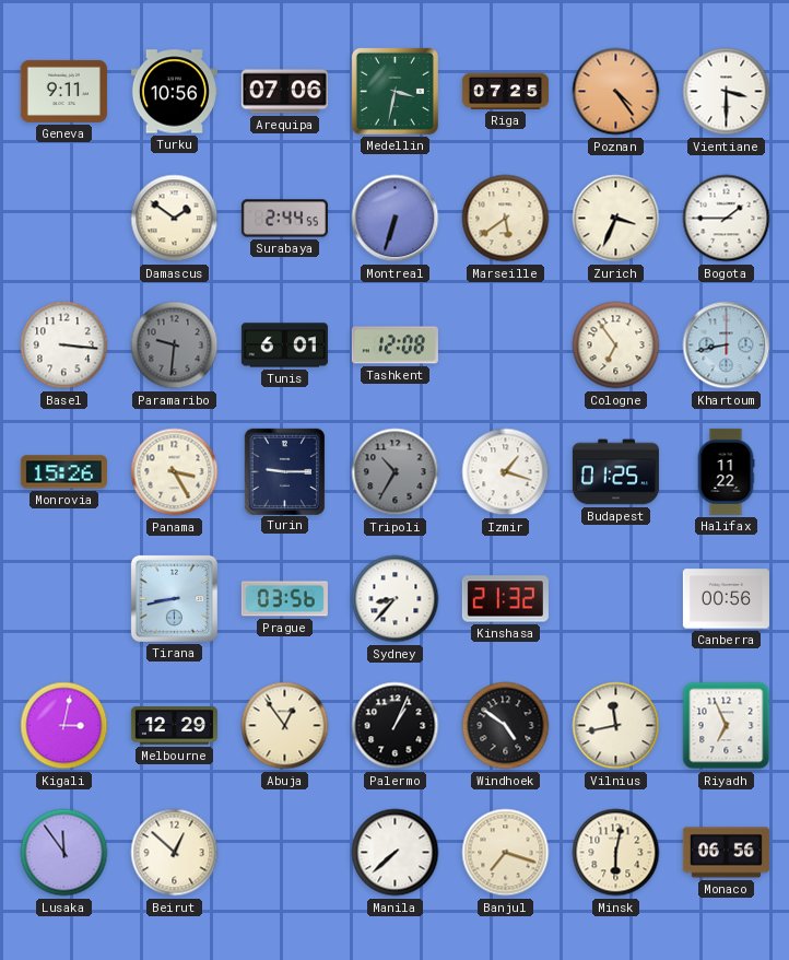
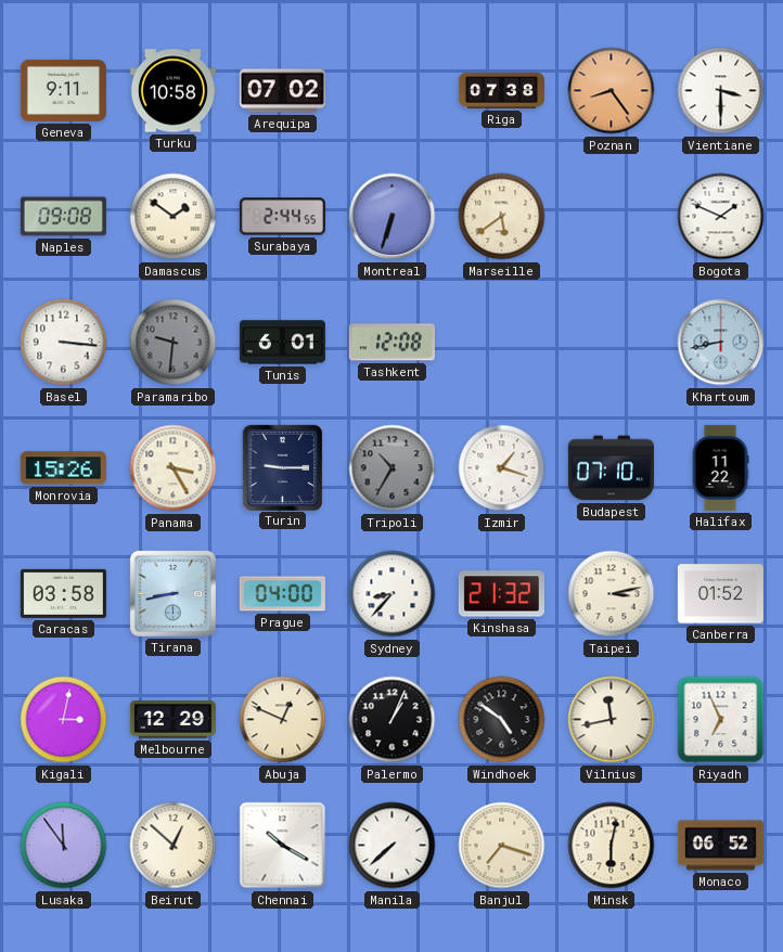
Turku: 10:56 -> 10:58 (172, 91)
Arequipa: 07:06 -> 07:02 (282, 91)
Medellin: 3:32 -> none (394, 91)
Riga: 07:25 -> 07:38 (501, 90)
Poznan: 4:24 -> 8:24 (612, 91)
Naples: none -> 09:08 (63, 217)
Zurich: 3:34 -> none (616, 219)
Bogota: 1:45 -> 1:49 (721, 217)
Cologne: 6:54 -> none (616, 346)
Budapest: 01:25 -> 07:10 (611, 468)
Caracas: none -> 03:58 (63, 593)
Prague: 03:56 -> 04:00 (282, 594)
Taipei: none -> 3:13 (612, 594)
Canberra: 00:56 -> 01:52 (720, 594)
Abuja: 12:54 -> 12:49 (283, 720)
Chennai: none -> 10:20 (283, 846)
Monaco: 06:56 -> 06:52 (720, 846)
